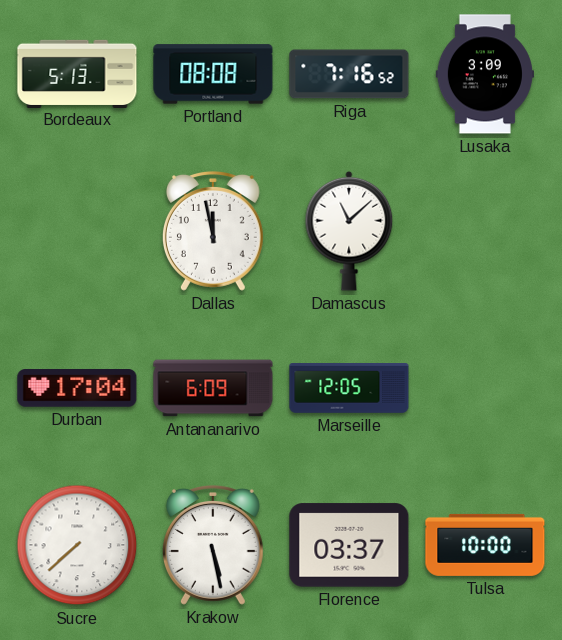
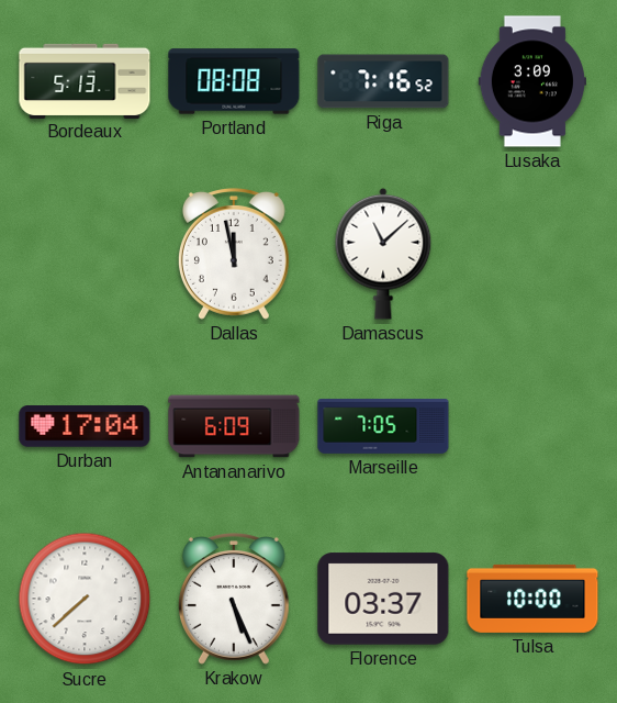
Marseille: 12:05 -> 7:05 (383, 427)
Krakow: 5:28 -> 5:26 (234, 600)
